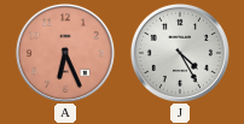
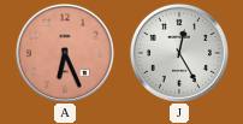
J: 4:25 -> 12:25 (179, 53)
